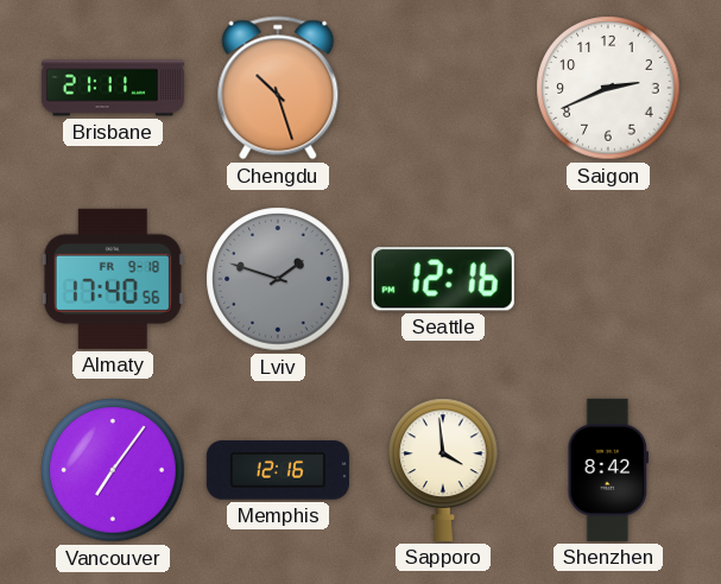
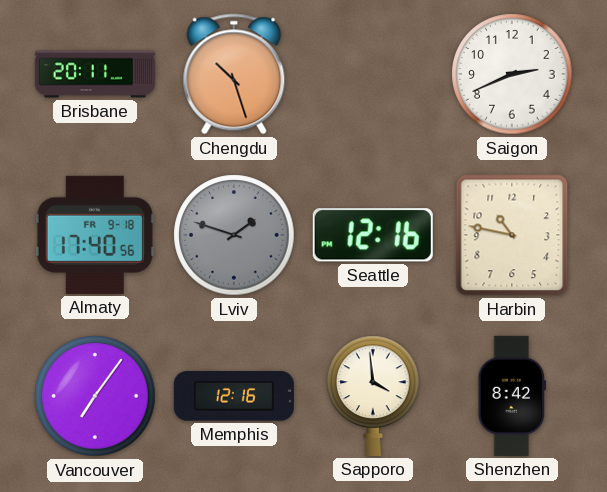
Brisbane: 21:11 -> 20:11 (95, 74)
Harbin: none -> 10:47 (512, 235)
